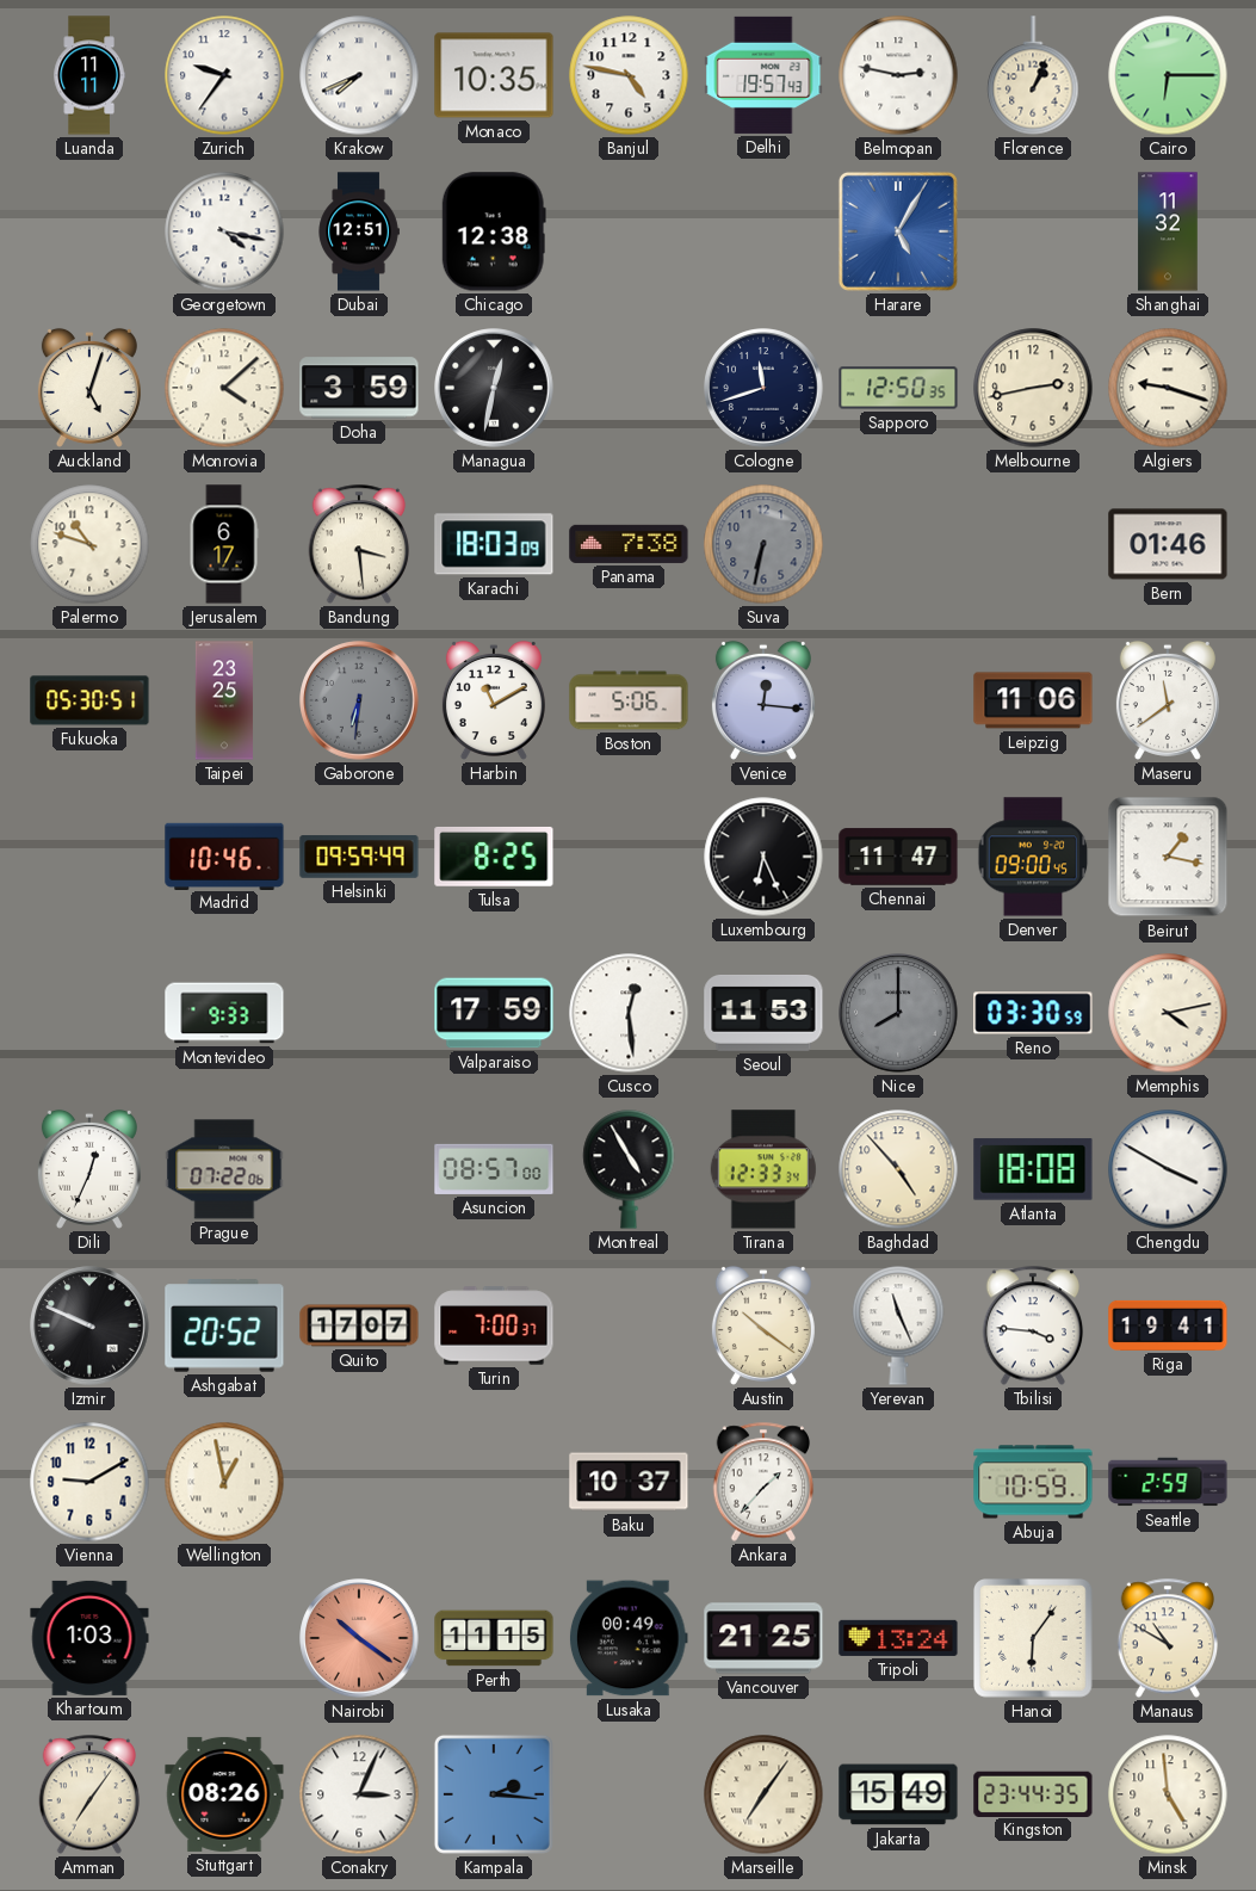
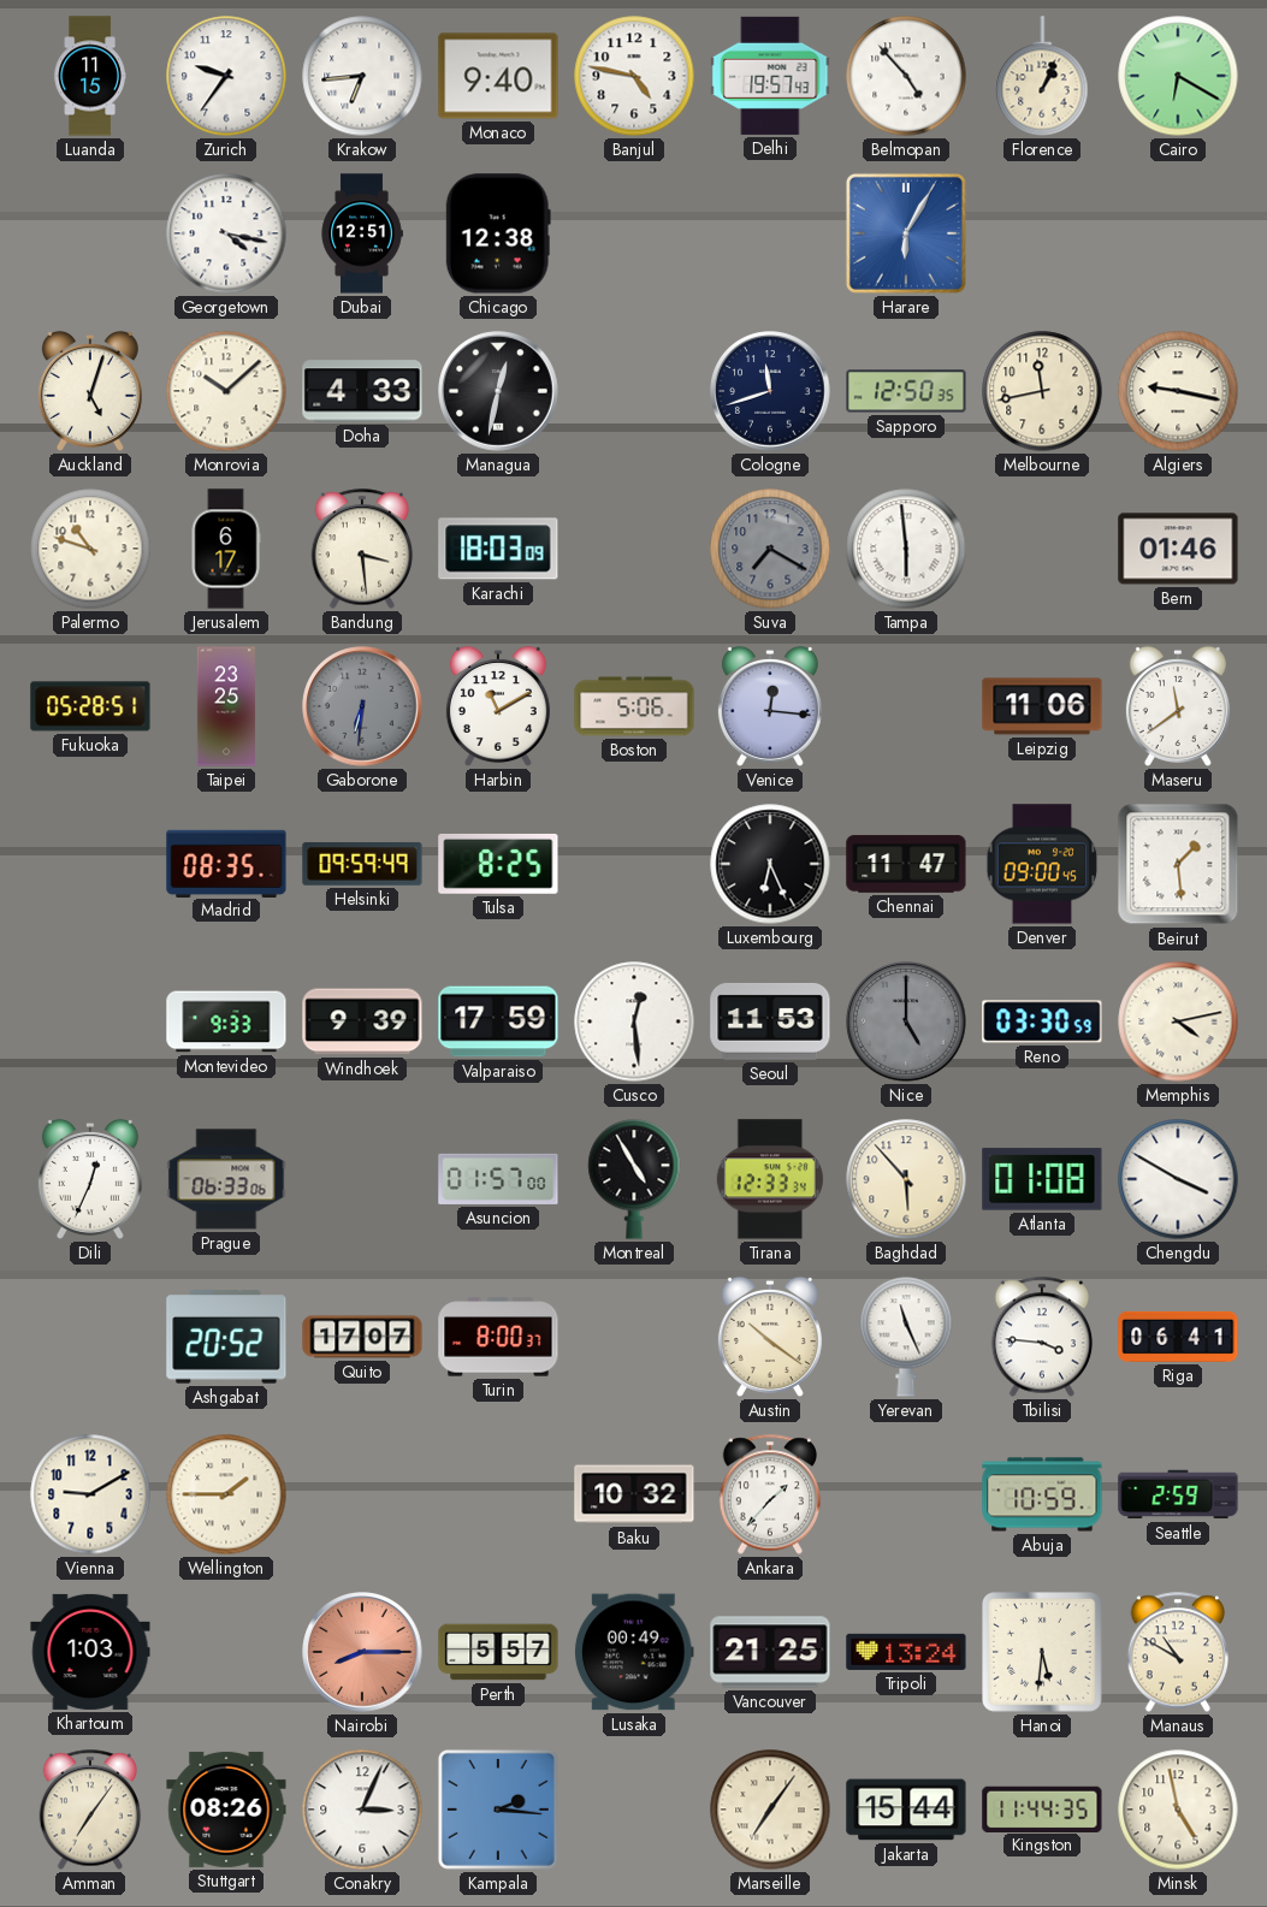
Luanda: 11:11 -> 11:15 (90, 76)
Krakow: 7:41 -> 6:44 (362, 76)
Monaco: 10:35 -> 9:40 (498, 76)
Belmopan: 2:47 -> 4:53 (906, 76)
Cairo: 6:15 -> 6:20 (1178, 76)
Harare: 5:05 -> 6:05 (906, 233)
Shanghai: 11:32 -> none (1168, 231)
Monrovia: 4:08 -> 10:08 (226, 391)
Doha: 3:59 -> 4:33 (362, 391)
Melbourne: 2:43 -> 11:43 (1042, 391)
Algiers: 9:18 -> 9:17 (1178, 391)
Panama: 7:38 -> none (629, 544)
Suva: 6:32 -> 7:20 (770, 549)
Tampa: none -> 5:59 (906, 549)
Fukuoka: 05:30 -> 05:28 (90, 706)
Madrid: 10:46 -> 08:35 (226, 863)
Beirut: 1:17 -> 1:29 (1178, 864)
Windhoek: none -> 9:39 (362, 1021)
Nice: 8:00 -> 5:00 (906, 1021)
Prague: 07:22 -> 06:33 (226, 1179)
Asuncion: 08:57 -> 01:57 (498, 1179)
Baghdad: 4:53 -> 5:53 (906, 1179)
Atlanta: 18:08 -> 01:08 (1042, 1179)
Izmir: 9:49 -> none (89, 1325)
Turin: 7:00 -> 8:00 (498, 1337)
Riga: 19:41 -> 06:41 (1178, 1337)
Wellington: 12:58 -> 1:45 (226, 1494)
Baku: 10:37 -> 10:32 (634, 1494)
Nairobi: 10:21 -> 8:15 (362, 1652)
Perth: 11:15 -> 5:57 (498, 1652)
Hanoi: 6:06 -> 5:31 (1043, 1653)
Jakarta: 15:49 -> 15:44 (906, 1810)
Kingston: 23:44 -> 11:44 (1042, 1808)
Minsk: 4:59 -> 4:58 (1178, 1810)
